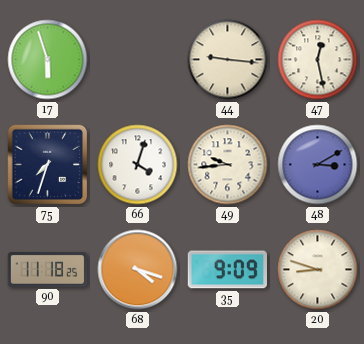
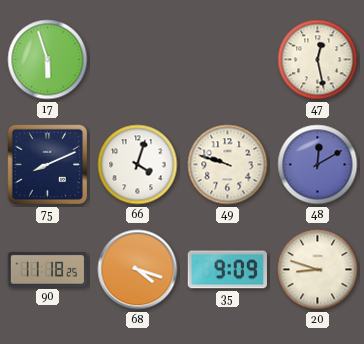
44: 9:16 -> none (228, 60)
75: 7:33 -> 8:11 (48, 165)
49: 9:44 -> 9:48 (228, 165)
48: 3:10 -> 12:10 (318, 165)
